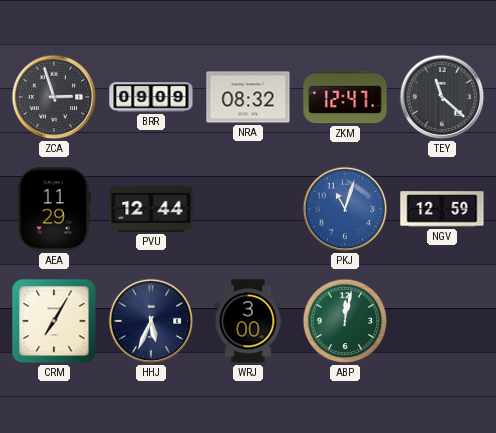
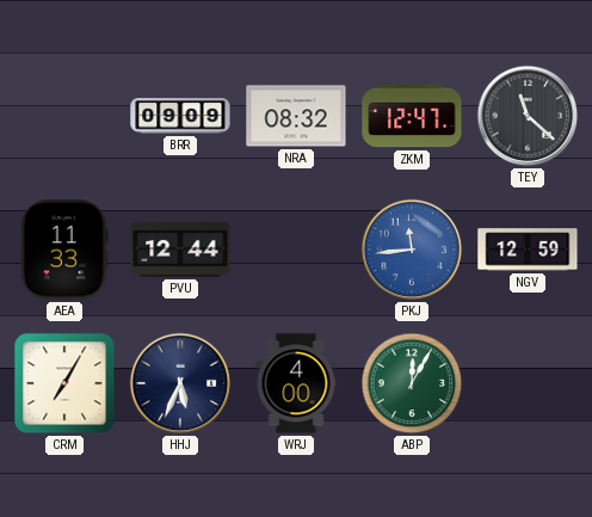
ZCA: 2:57 -> none (54, 97)
AEA: 11:29 -> 11:33 (64, 250)
PKJ: 11:03 -> 11:44 (412, 250)
WRJ: 3:00 -> 4:00 (296, 383)
ABP: 12:02 -> 12:05 (412, 383)
